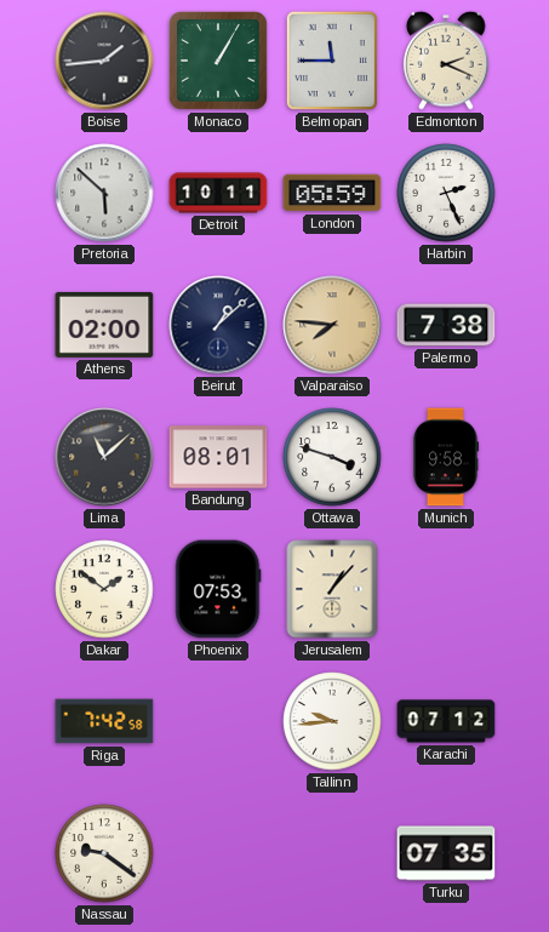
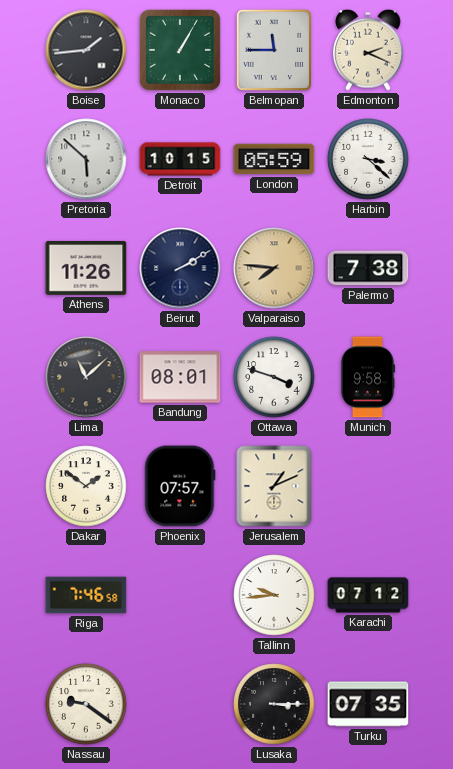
Detroit: 10:11 -> 10:15 (180, 159)
Harbin: 2:26 -> 3:22 (368, 159)
Athens: 02:00 -> 11:26 (86, 268)
Beirut: 1:08 -> 2:10 (180, 268)
Phoenix: 07:53 -> 07:57 (180, 486)
Jerusalem: 1:07 -> 1:11 (274, 486)
Riga: 7:42 -> 7:46 (86, 595)
Lusaka: none -> 3:15 (274, 704)
